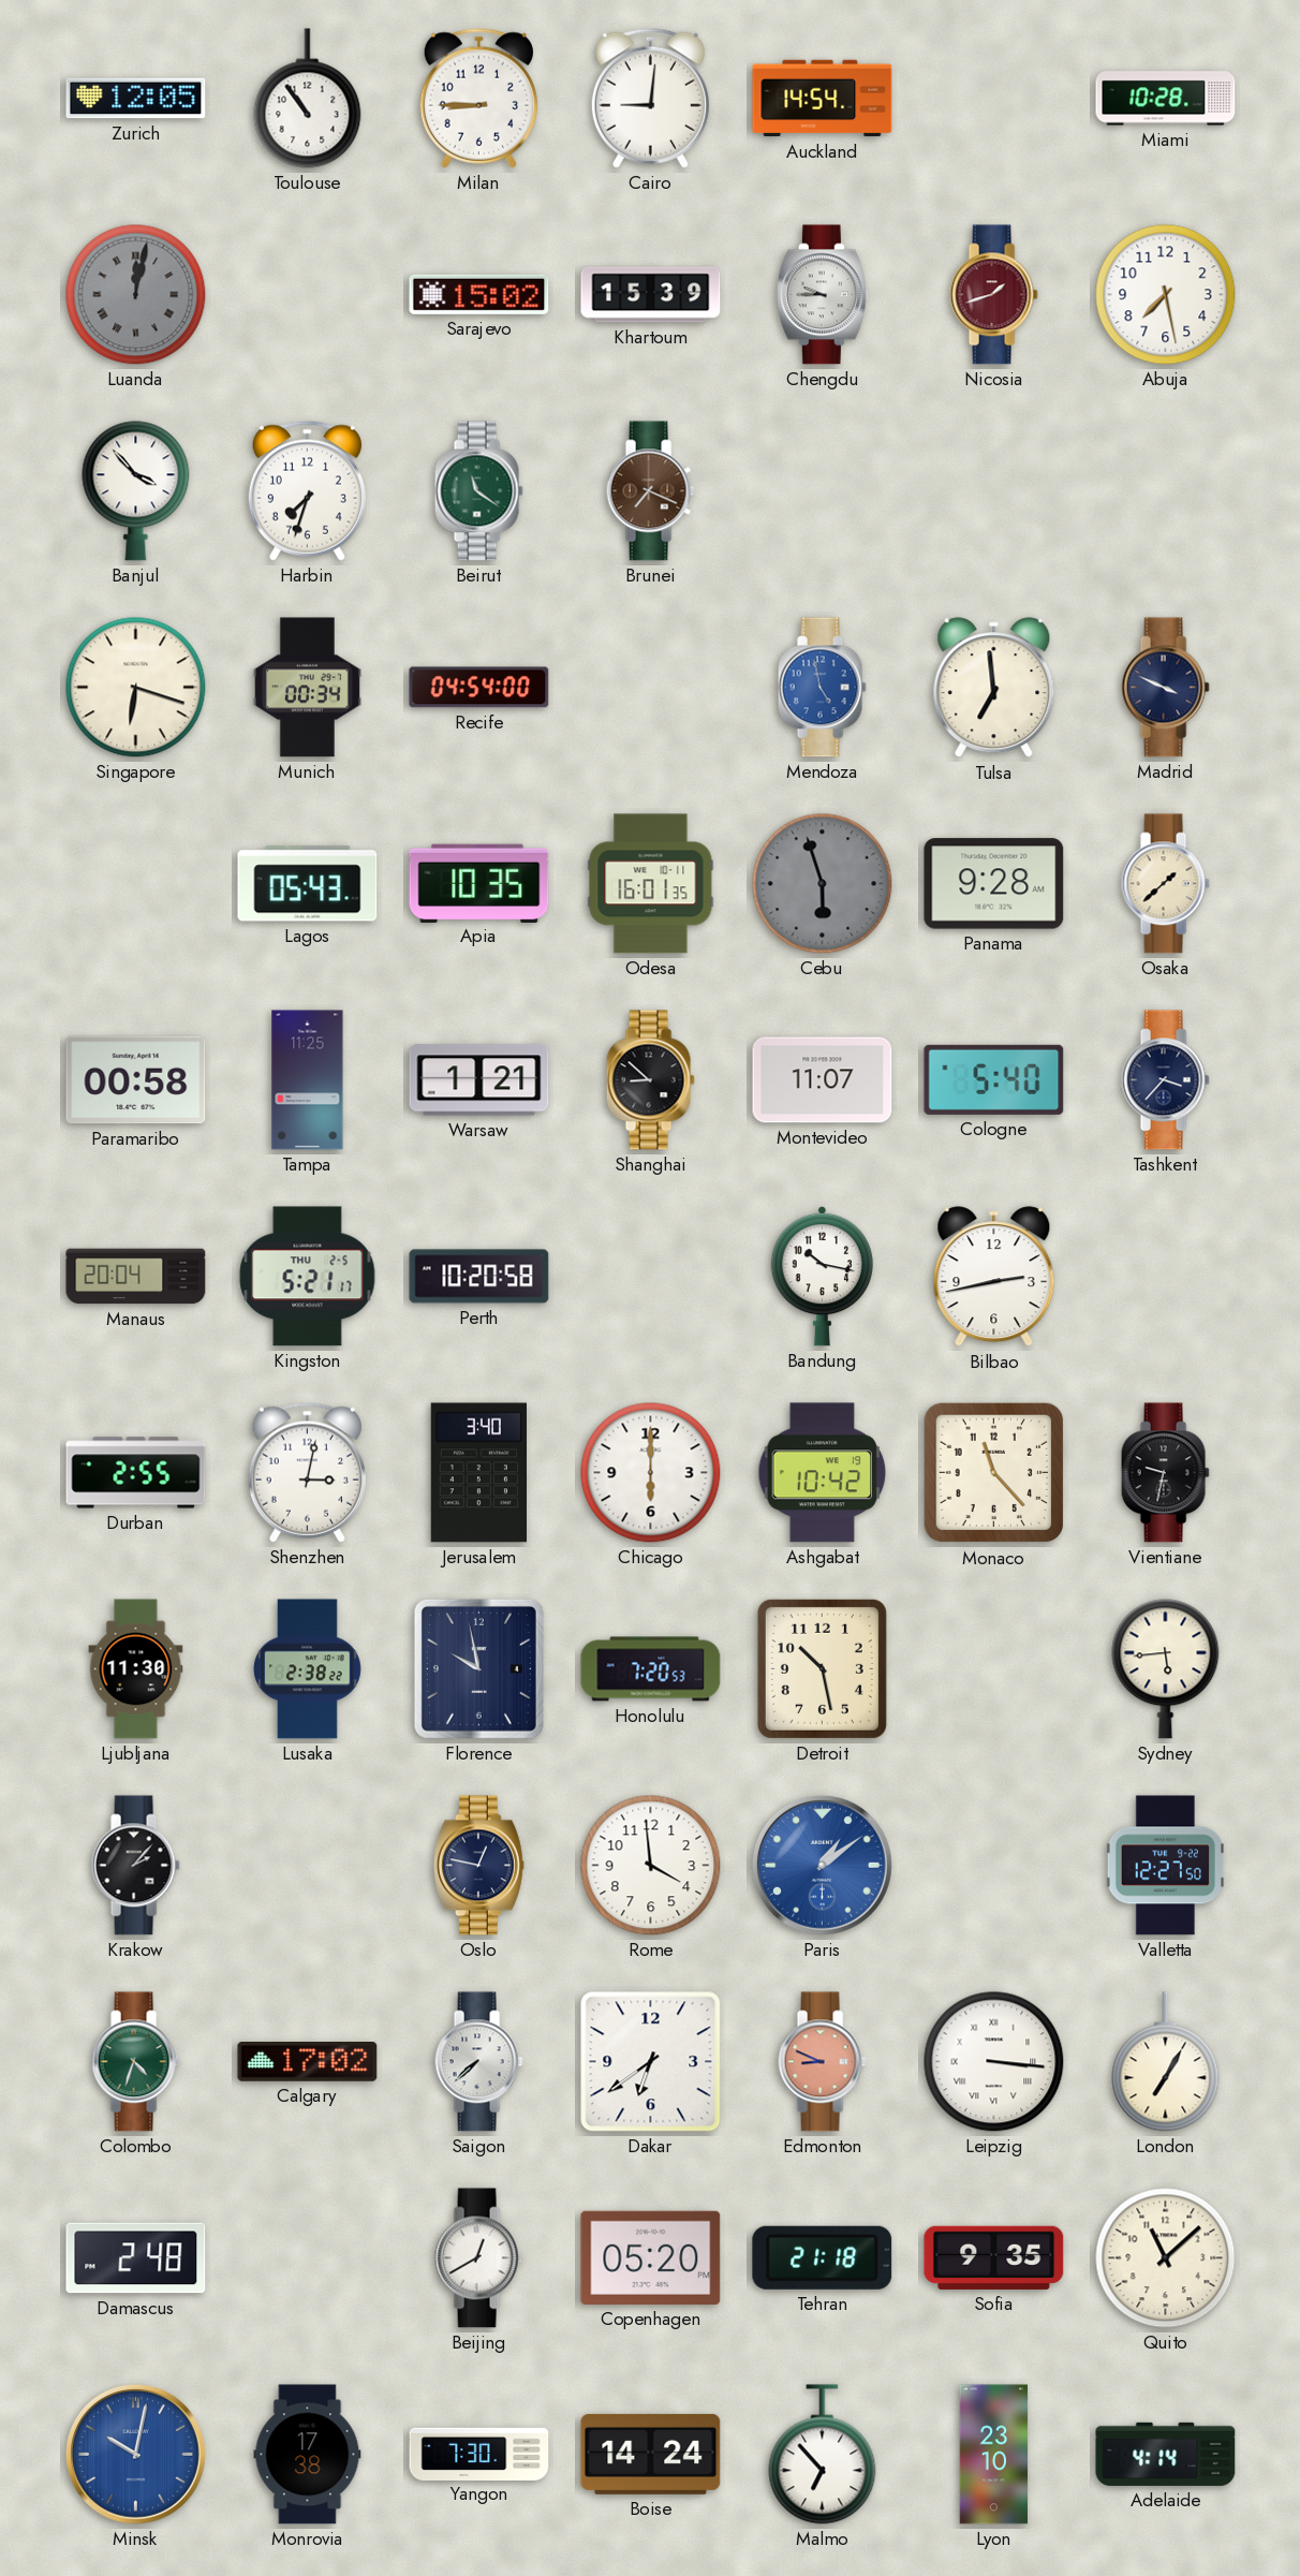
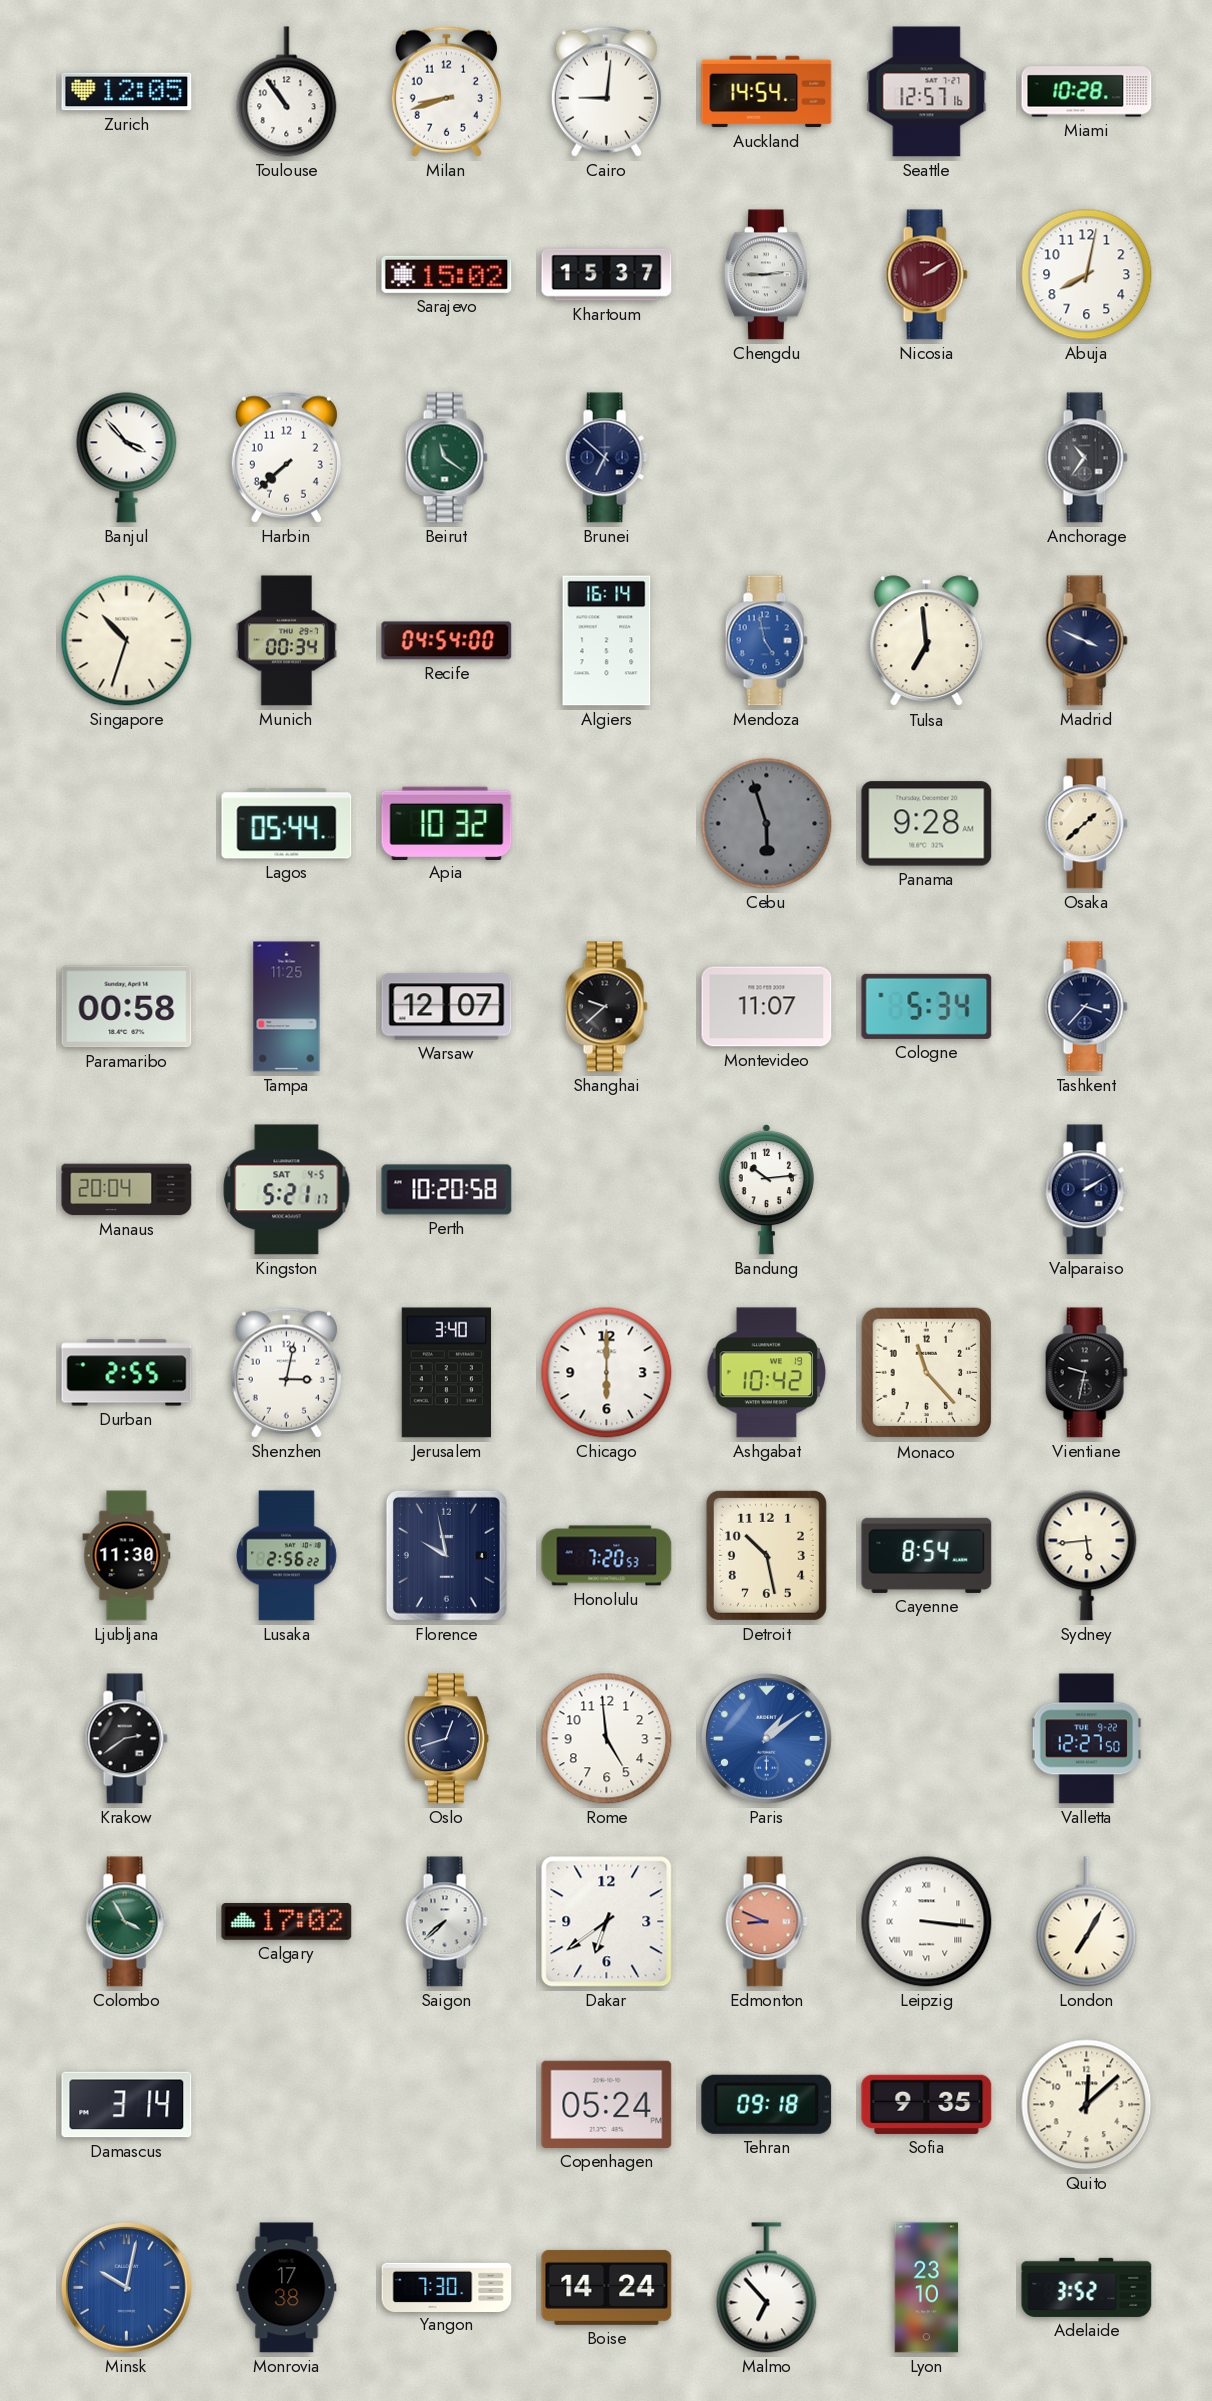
Milan: 8:45 -> 8:42 (446, 91)
Seattle: none -> 12:57 (927, 92)
Luanda: 12:02 -> none (136, 295)
Khartoum: 15:39 -> 15:37 (607, 275)
Chengdu: 9:45 -> 2:45 (766, 275)
Nicosia: 1:42 -> 2:10 (926, 275)
Abuja: 7:28 -> 8:02 (1087, 275)
Harbin: 7:33 -> 7:38 (286, 457)
Brunei: 7:19 -> 6:52 (606, 458)
Brunei dial: brown -> navy (606, 458)
Anchorage: none -> 10:36 (1086, 458)
Singapore: 6:18 -> 10:33 (127, 641)
Algiers: none -> 16:14 (607, 641)
Lagos: 05:43 -> 05:44 (287, 824)
Apia: 10:35 -> 10:32 (447, 823)
Odesa: 16:01 -> none (651, 884)
Warsaw: 1:21 -> 12:07 (447, 1007)
Shanghai: 8:52 -> 9:38 (606, 1007)
Cologne: 5:40 -> 5:34 (927, 1006)
Kingston date: THU 2-5 -> SAT 4-5 (287, 1190)
Bandung: 10:17 -> 10:14 (766, 1189)
Bilbao: 2:43 -> none (994, 1277)
Valparaiso: none -> 2:10 (1086, 1190)
Lusaka: 2:38 -> 2:56 (287, 1556)
Cayenne: none -> 8:54 (927, 1555)
Krakow: 2:07 -> 2:39 (126, 1739)
Oslo: 12:47 -> 12:42 (446, 1739)
Rome: 3:59 -> 4:59 (607, 1739)
Colombo: 4:33 -> 3:55 (126, 1922)
Damascus: 2:48 -> 3:14 (127, 2105)
Beijing: 12:40 -> none (478, 2258)
Copenhagen: 05:20 -> 05:24 (607, 2104)
Tehran: 21:18 -> 09:18 (767, 2104)
Quito: 11:08 -> 12:08 (1087, 2105)
Adelaide: 4:14 -> 3:52 (1087, 2287)
